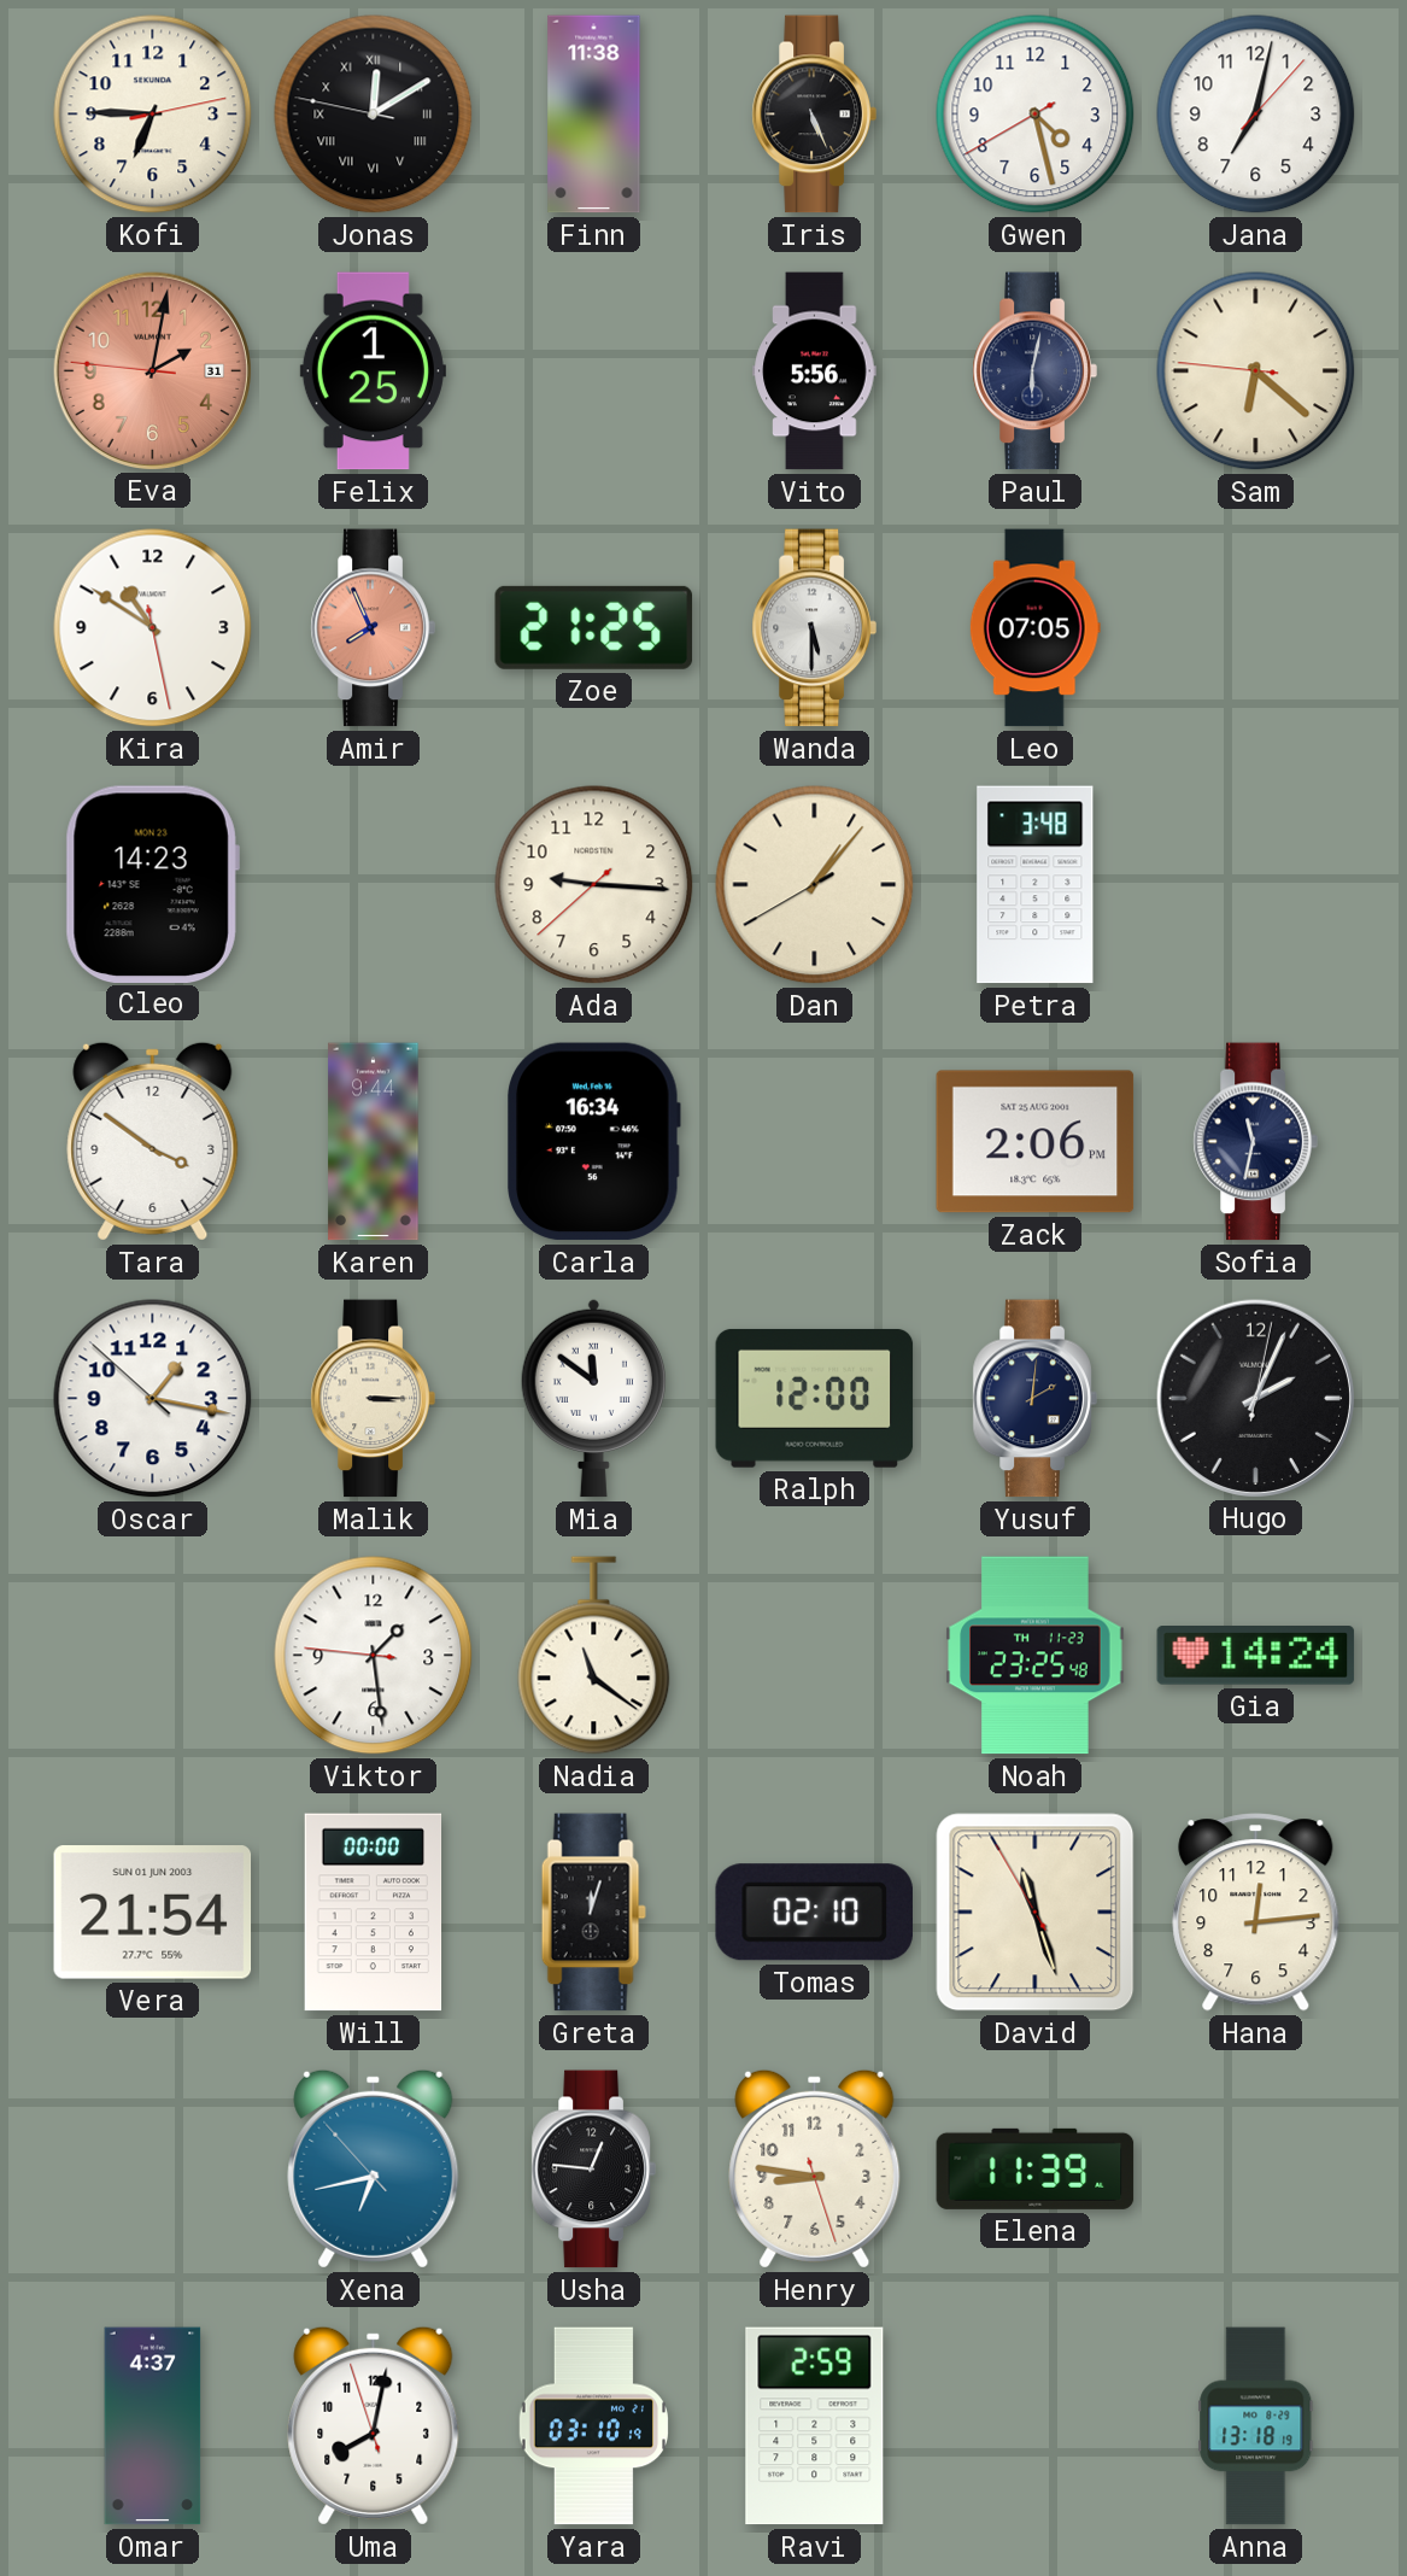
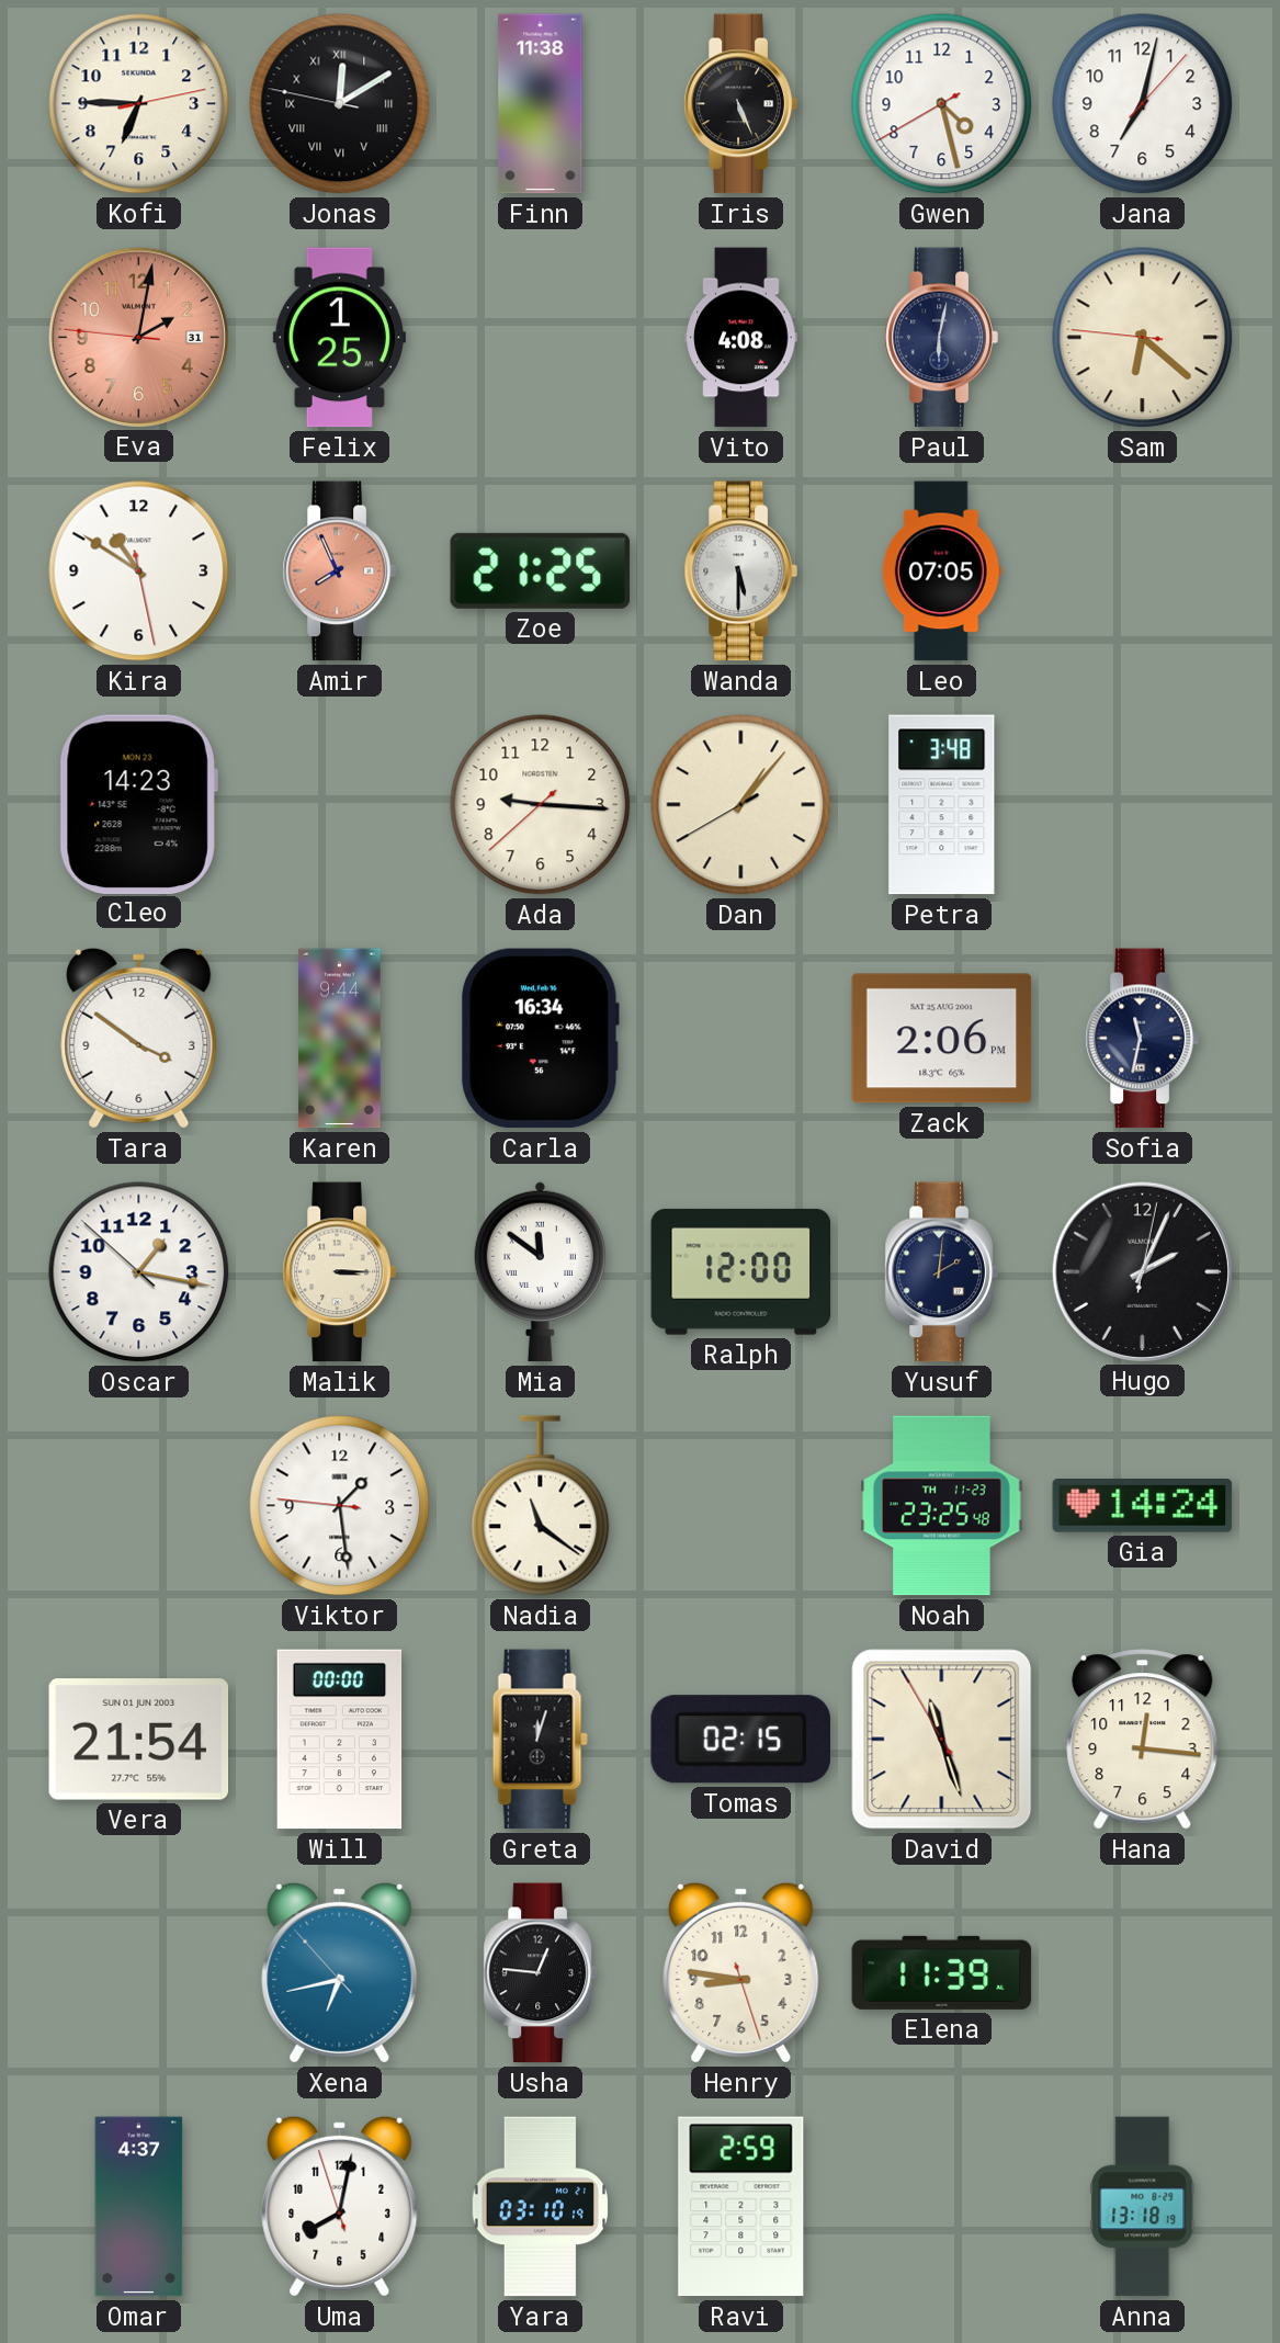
Vito: 5:56 -> 4:08 (741, 338)
Tomas: 02:10 -> 02:15 (740, 1740)
Hana: 12:14 -> 12:16 (1143, 1740)
